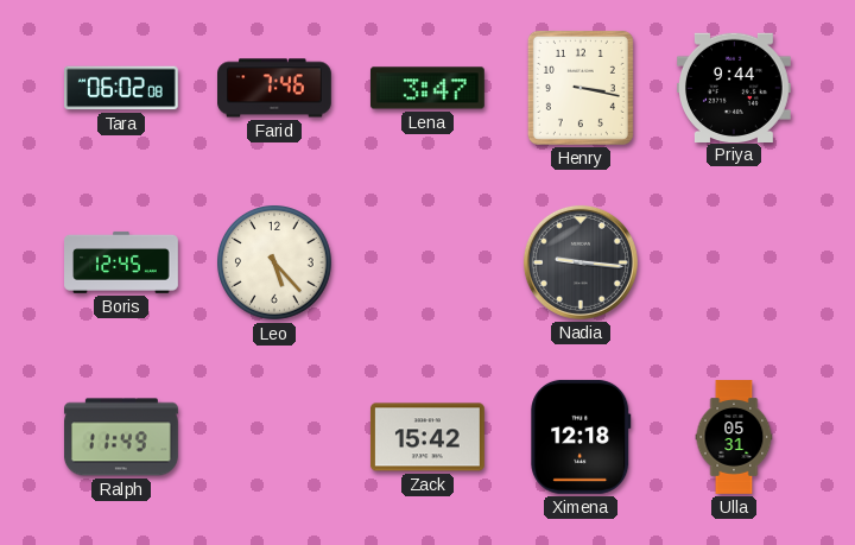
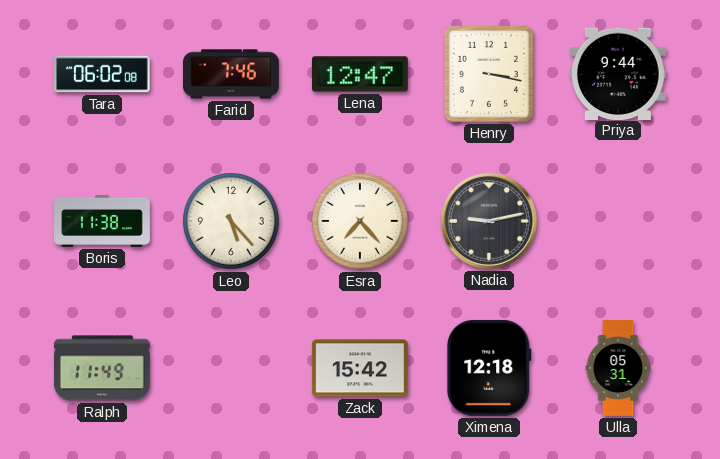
Lena: 3:47 -> 12:47 (360, 74)
Boris: 12:45 -> 11:38 (103, 221)
Esra: none -> 7:23 (361, 222)
Nadia: 9:16 -> 9:13 (489, 221)
